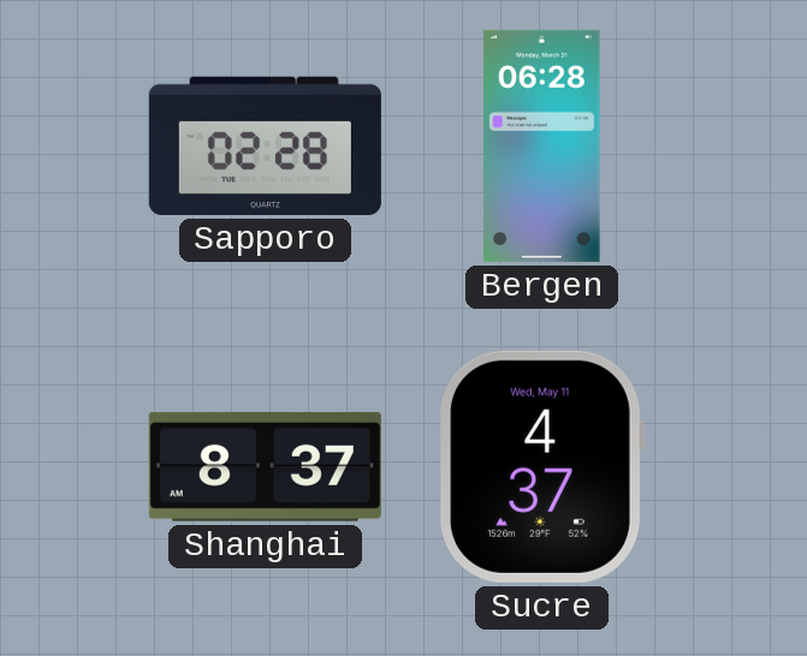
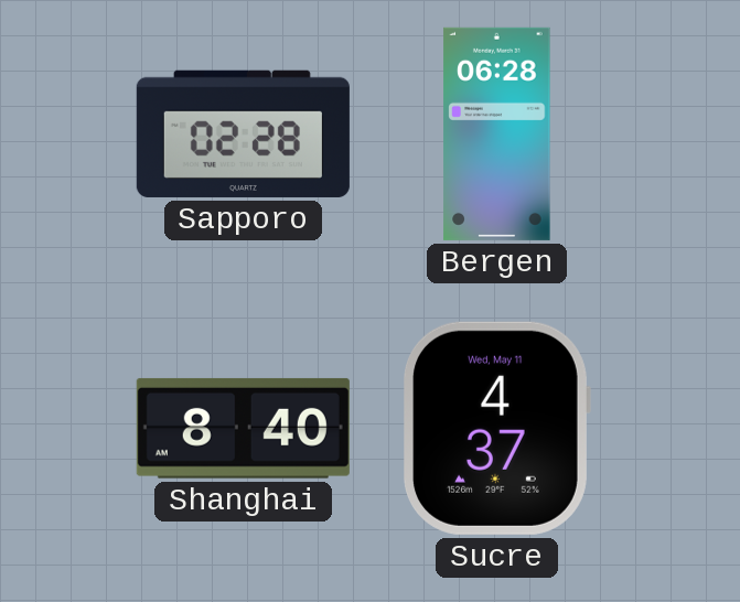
Shanghai: 8:37 -> 8:40 (243, 428)
